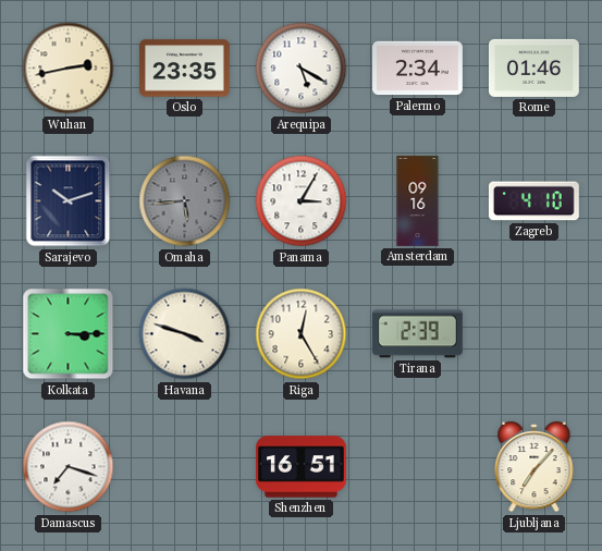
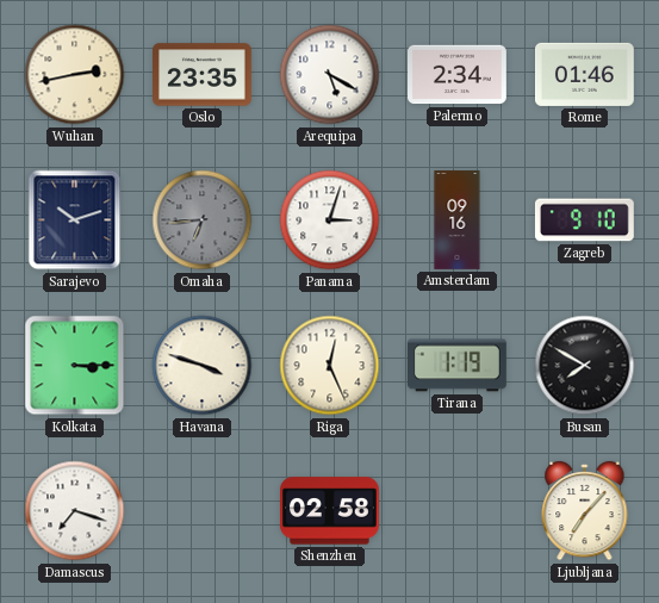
Omaha: 5:44 -> 6:44 (203, 220)
Panama: 3:05 -> 3:03 (330, 220)
Zagreb: 4:10 -> 9:10 (584, 220)
Riga: 12:25 -> 12:26 (330, 366)
Tirana: 2:39 -> 1:19 (458, 366)
Busan: none -> 7:50 (585, 366)
Shenzhen: 16:51 -> 02:58 (330, 511)
